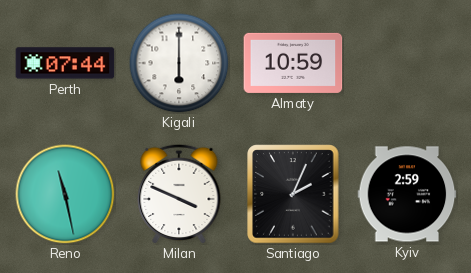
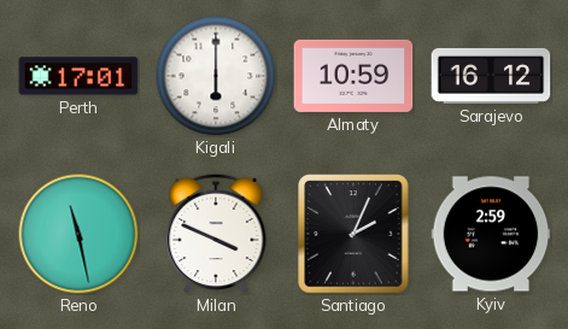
Perth: 07:44 -> 17:01 (78, 76)
Sarajevo: none -> 16:12 (491, 76)
